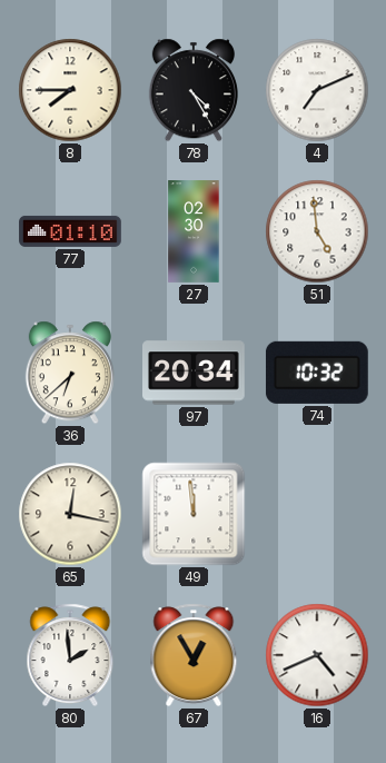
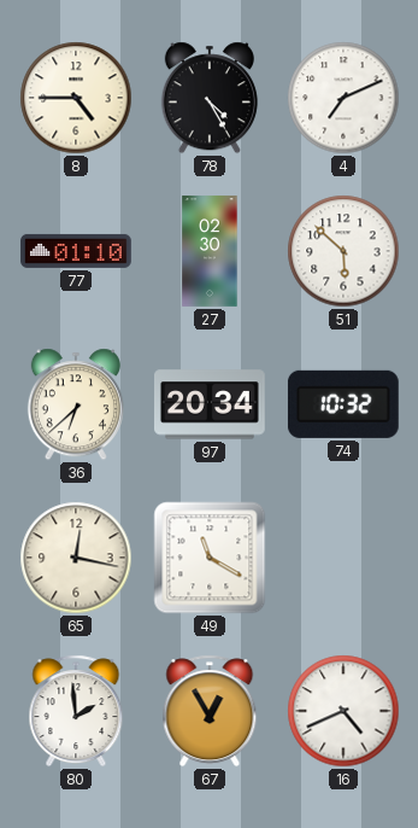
8: 7:45 -> 4:45 (76, 98)
51: 4:59 -> 5:52 (343, 251)
49: 11:59 -> 11:20 (210, 558)
